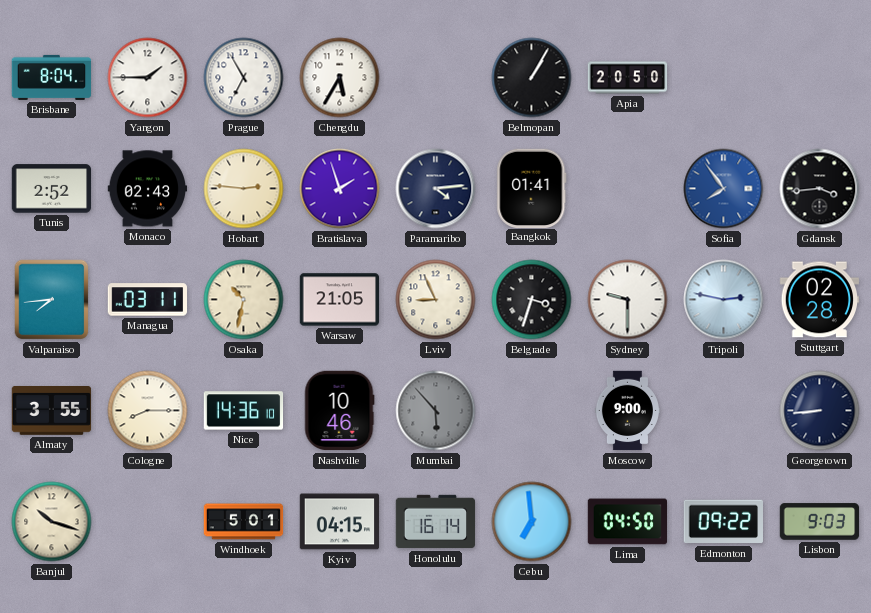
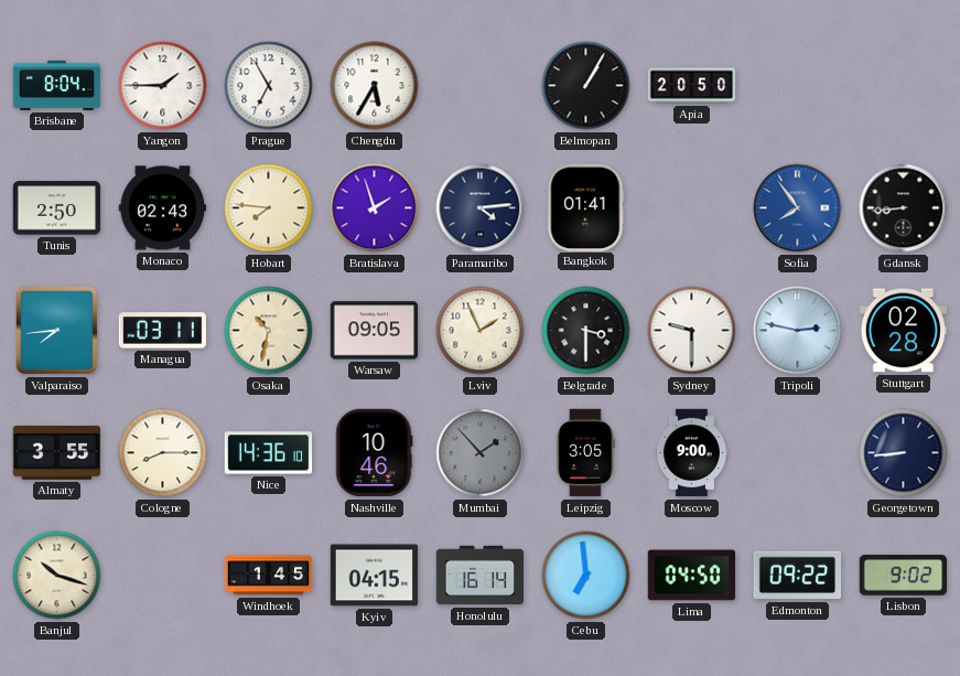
Tunis: 2:52 -> 2:50 (57, 208)
Hobart: 2:46 -> 7:46 (269, 208)
Gdansk: 3:44 -> 8:44 (904, 208)
Warsaw: 21:05 -> 09:05 (375, 331)
Lviv: 8:56 -> 1:56 (481, 331)
Belgrade: 3:33 -> 3:30 (586, 331)
Mumbai: 5:53 -> 1:53 (481, 453)
Leipzig: none -> 3:05 (585, 453)
Windhoek: 5:01 -> 1:45 (269, 576)
Lisbon: 9:03 -> 9:02 (904, 576)
